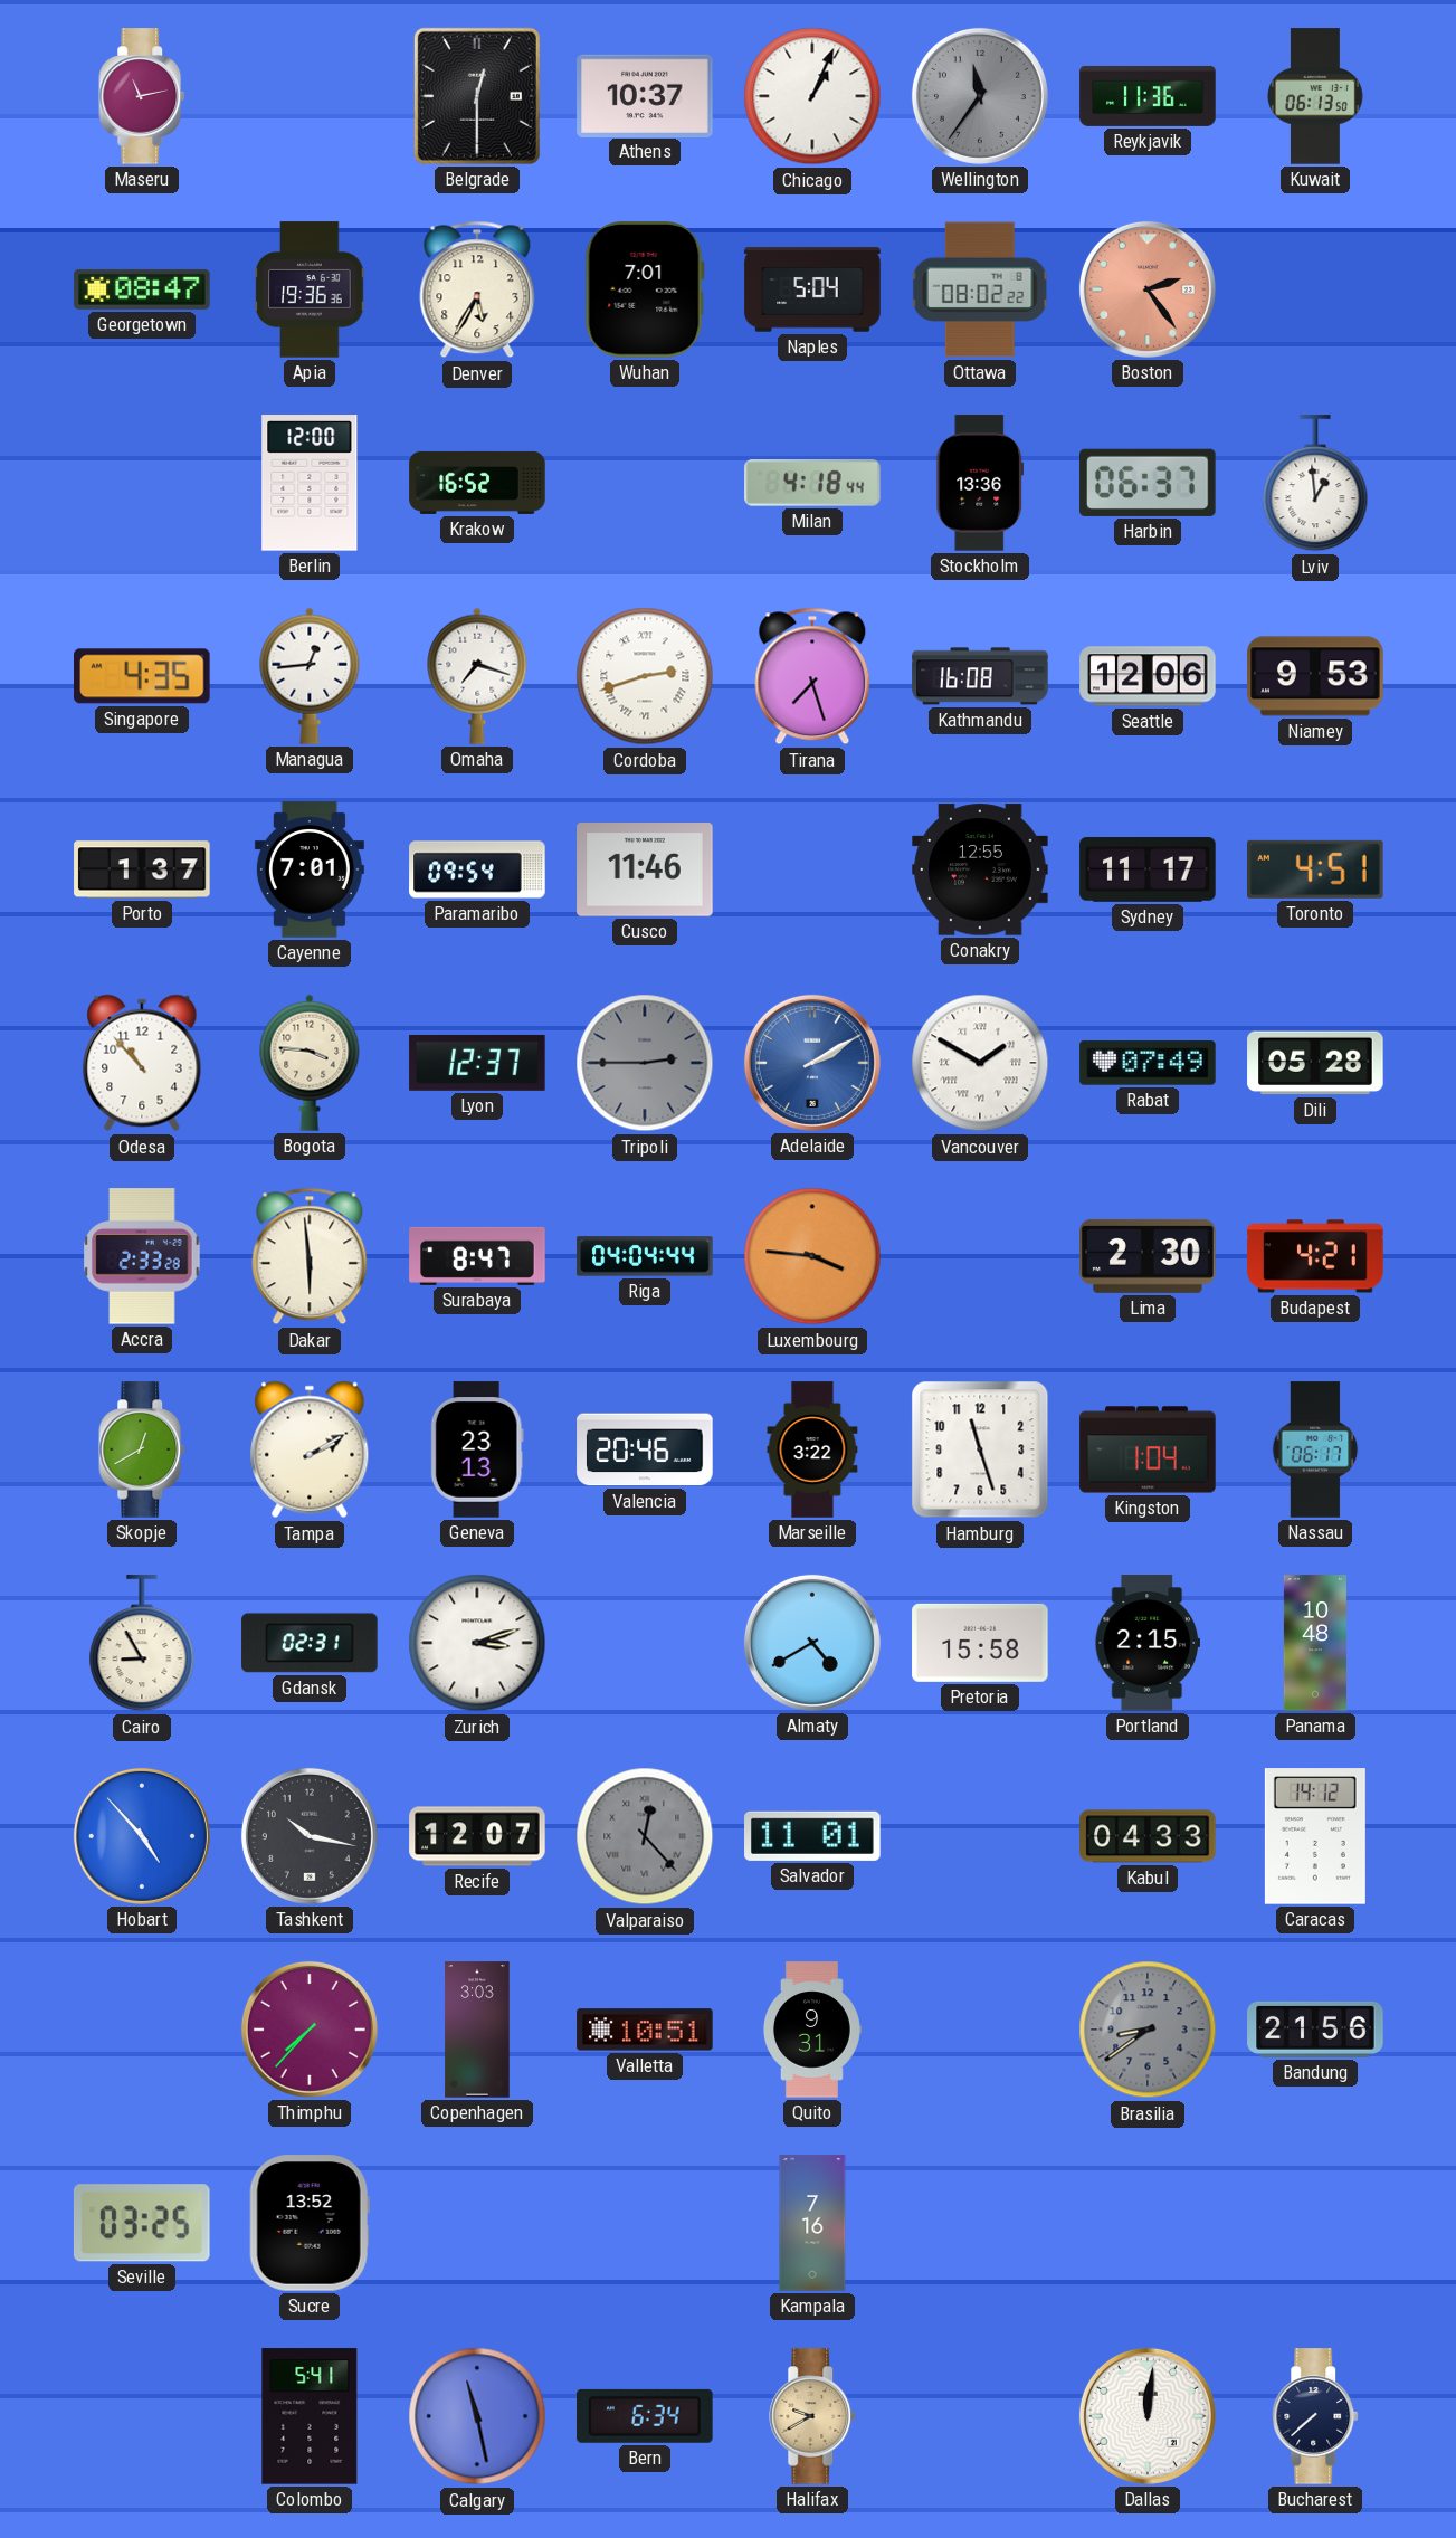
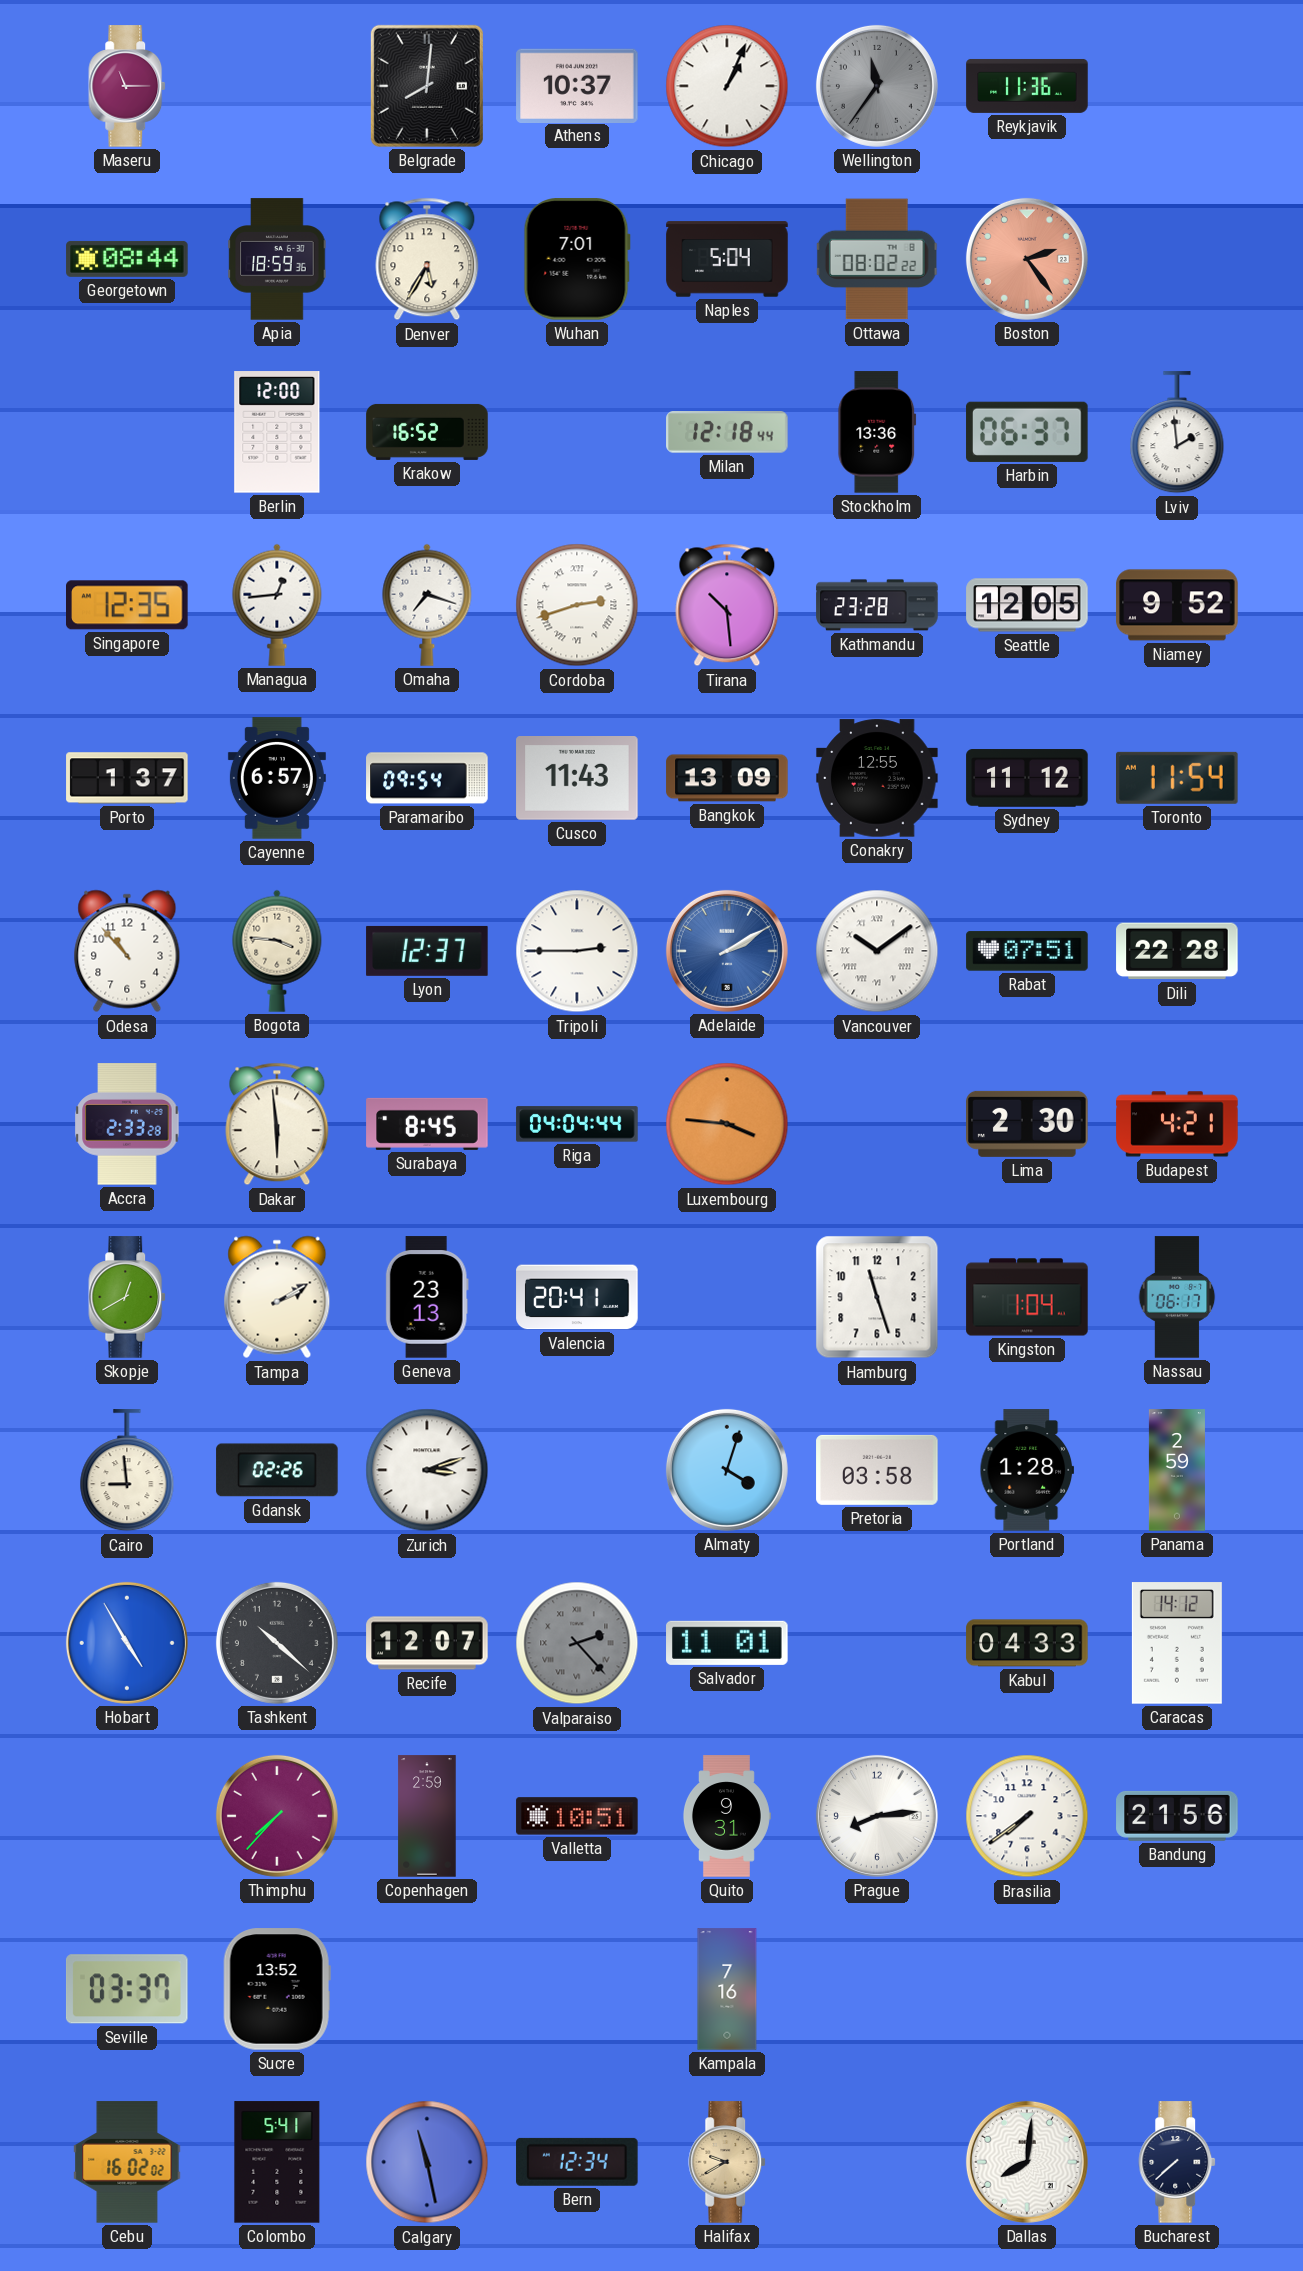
Maseru: 11:13 -> 11:15 (128, 86)
Belgrade: 12:30 -> 8:01 (427, 86)
Kuwait: 06:13 -> none (1316, 96)
Georgetown: 08:47 -> 08:44 (127, 259)
Apia: 19:36 -> 18:59 (277, 259)
Milan: 4:18 -> 12:18 (727, 432)
Lviv: 12:59 -> 1:59 (1177, 433)
Singapore: 4:35 -> 12:35 (128, 605)
Tirana: 7:27 -> 10:29 (727, 605)
Kathmandu: 16:08 -> 23:28 (877, 605)
Seattle: 12:06 -> 12:05 (1027, 605)
Niamey: 9:53 -> 9:52 (1177, 605)
Cayenne: 7:01 -> 6:57 (277, 778)
Cusco: 11:46 -> 11:43 (577, 778)
Bangkok: none -> 13:09 (727, 778)
Sydney: 11:17 -> 11:12 (1027, 778)
Toronto: 4:51 -> 11:54 (1178, 778)
Tripoli dial: grey -> white (577, 951)
Vancouver: 1:50 -> 10:09 (877, 951)
Rabat: 07:49 -> 07:51 (1027, 951)
Dili: 05:28 -> 22:28 (1177, 951)
Surabaya: 8:47 -> 8:45 (427, 1124)
Valencia: 20:46 -> 20:41 (577, 1297)
Marseille: 3:22 -> none (812, 1449)
Cairo: 8:55 -> 8:59 (127, 1471)
Gdansk: 02:31 -> 02:26 (277, 1470)
Almaty: 4:40 -> 4:03 (727, 1470)
Pretoria: 15:58 -> 03:58 (877, 1470)
Portland: 2:15 -> 1:28 (1026, 1470)
Panama: 10:48 -> 2:59 (1177, 1470)
Hobart: 4:53 -> 4:55 (127, 1643)
Tashkent: 10:17 -> 10:22 (277, 1643)
Valparaiso: 12:23 -> 2:23 (577, 1643)
Copenhagen: 3:03 -> 2:59 (427, 1816)
Prague: none -> 8:14 (877, 1816)
Brasilia: 8:39 -> 7:39 (1027, 1816)
Brasilia dial: grey -> white (1027, 1816)
Seville: 03:25 -> 03:37 (127, 1989)
Cebu: none -> 16:02 (127, 2162)
Bern: 6:34 -> 12:34 (577, 2162)
Dallas: 12:01 -> 8:01 (1027, 2162)
